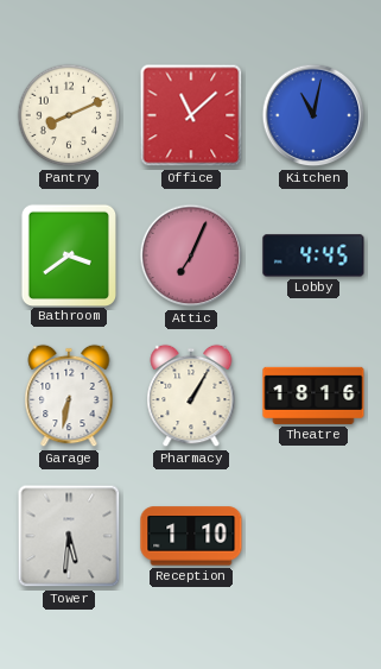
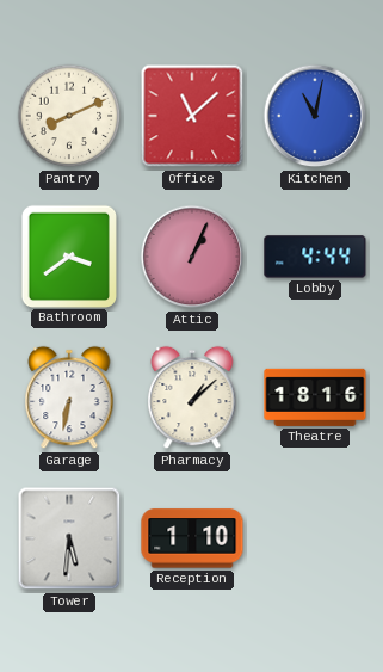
Attic: 7:04 -> 1:04 (192, 257)
Lobby: 4:45 -> 4:44 (315, 257)
Pharmacy: 1:05 -> 1:08 (192, 397)
